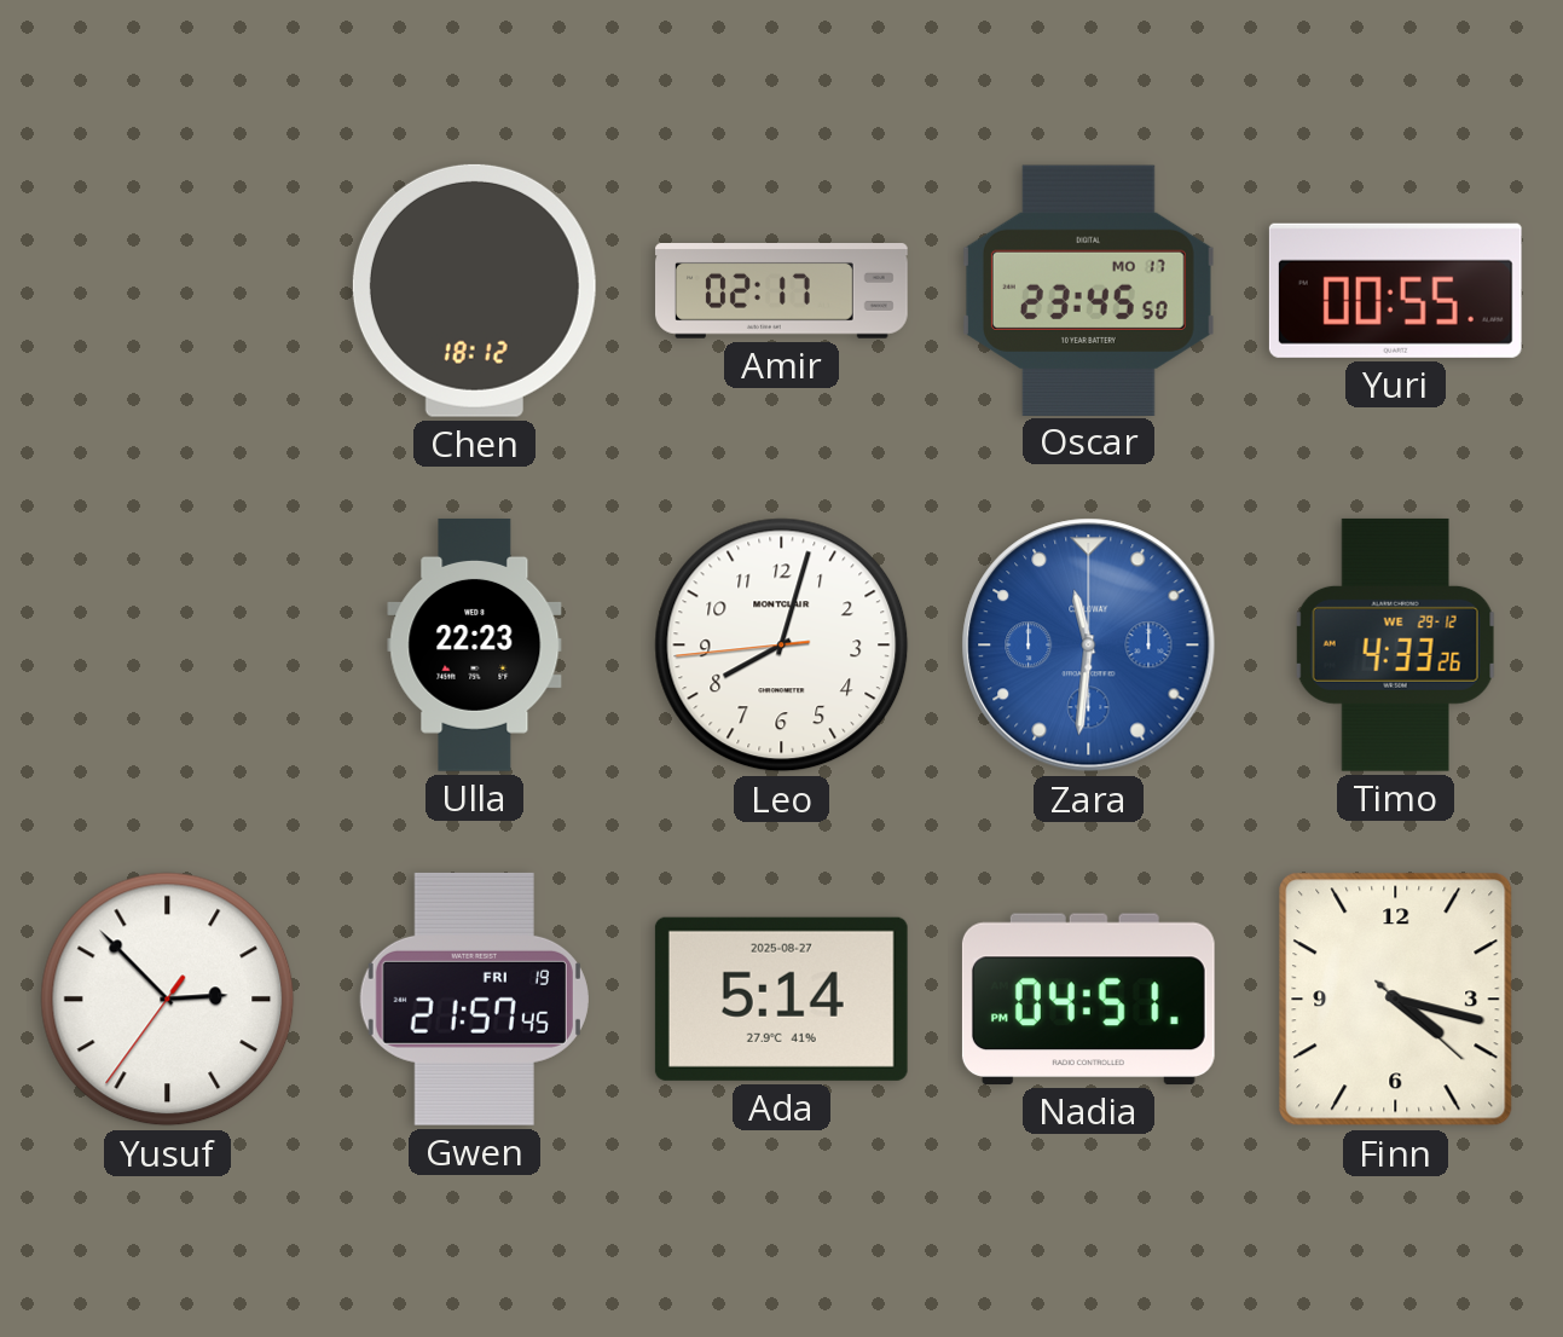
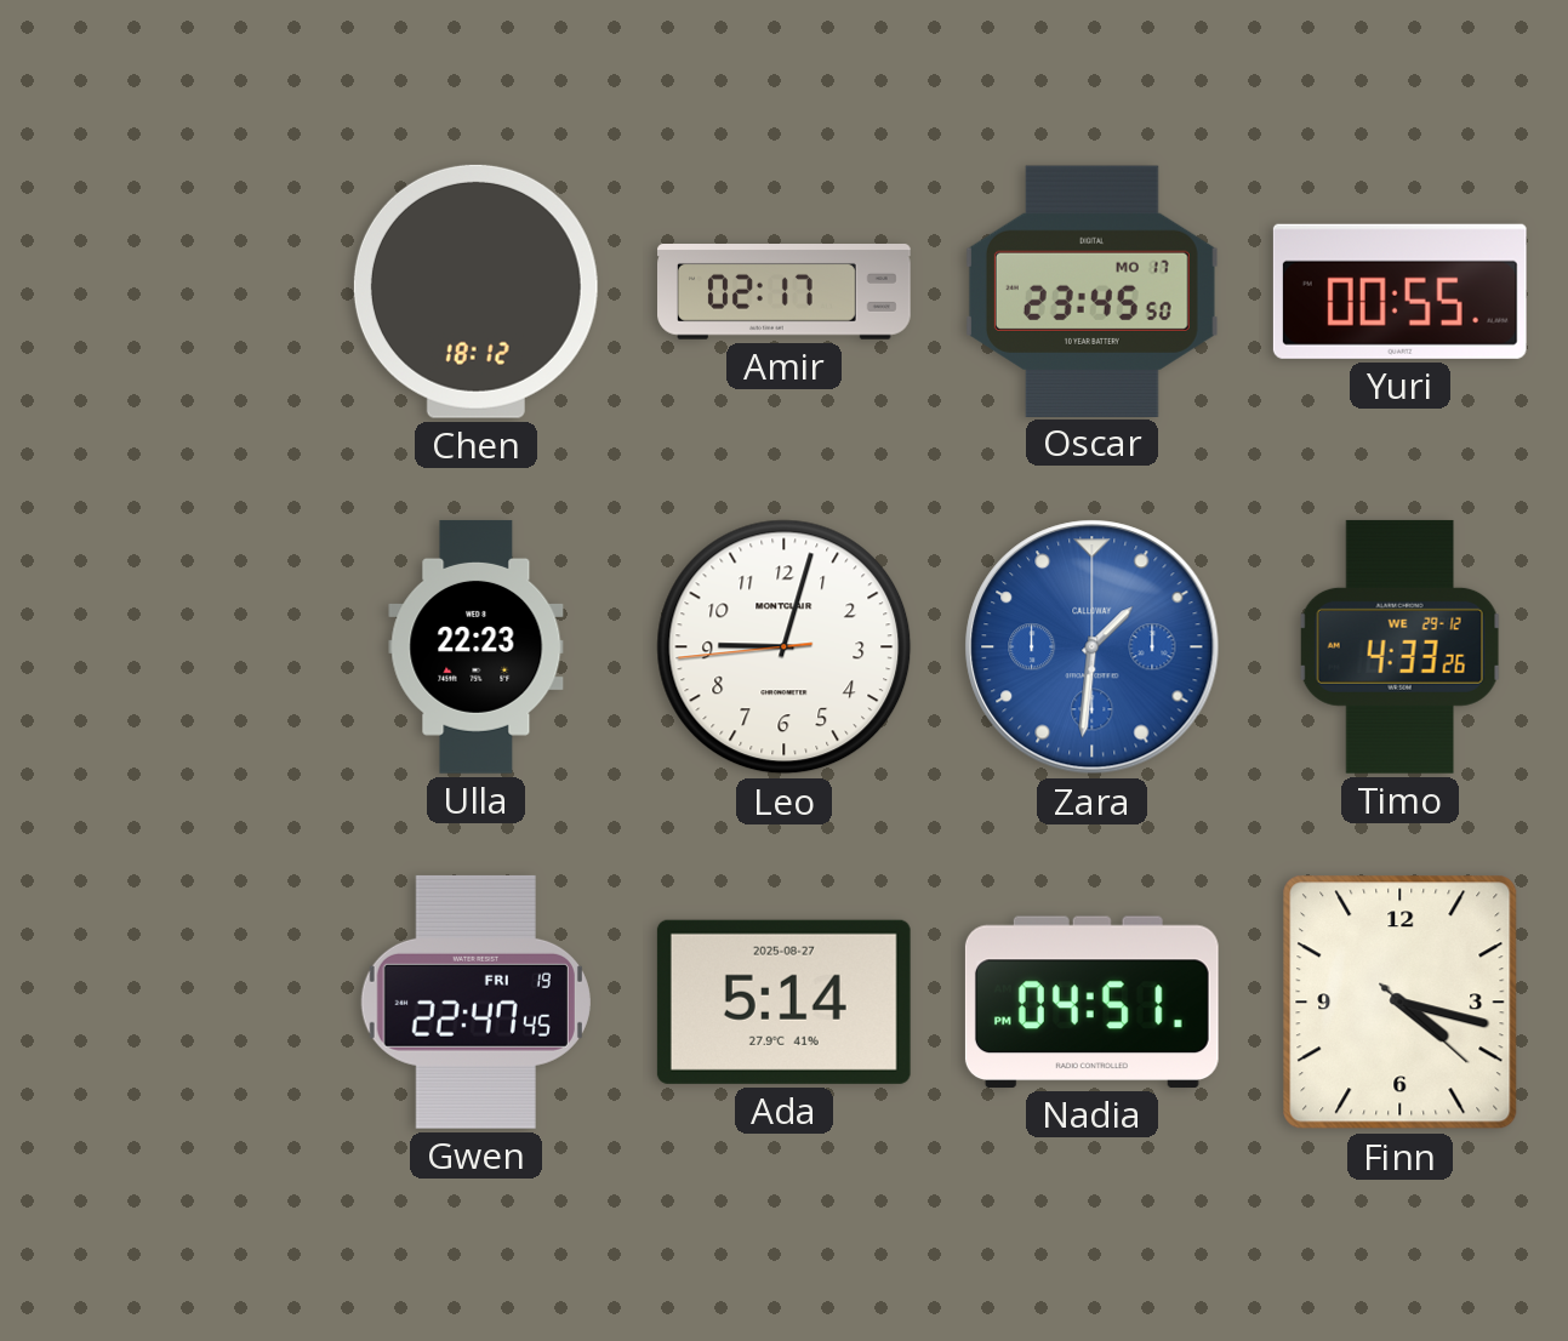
Leo: 8:02 -> 9:02 (785, 647)
Zara: 11:31 -> 1:31 (1093, 647)
Yusuf: 2:52 -> none (168, 1000)
Gwen: 21:57 -> 22:47 (475, 1002)
